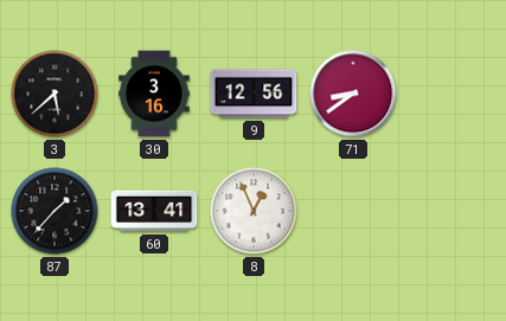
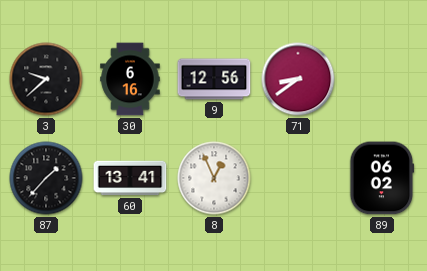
3: 5:38 -> 9:38 (46, 79)
30: 3:16 -> 6:16 (130, 79)
89: none -> 06:02 (382, 178)
